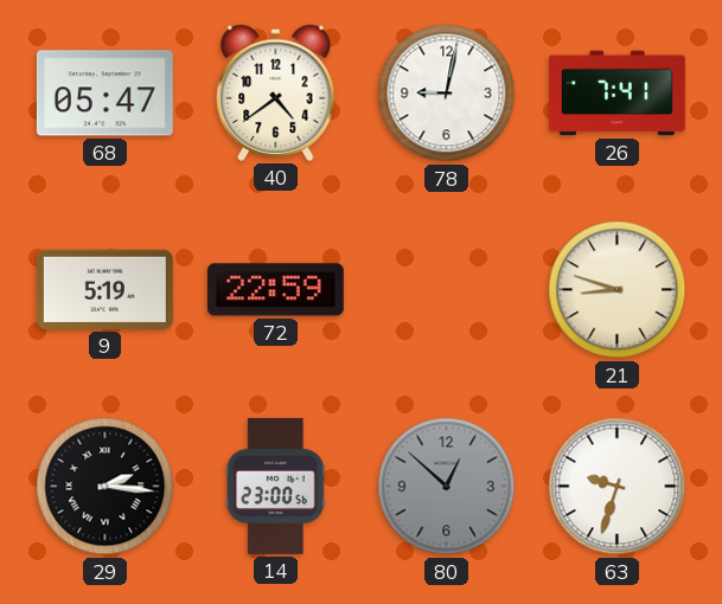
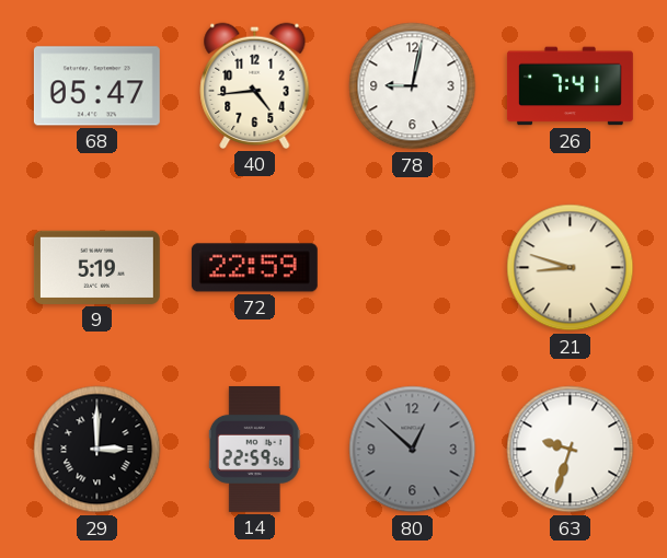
40: 4:39 -> 4:44 (255, 85)
29: 2:16 -> 3:00 (97, 450)
14: 23:00 -> 22:59 (254, 449)
